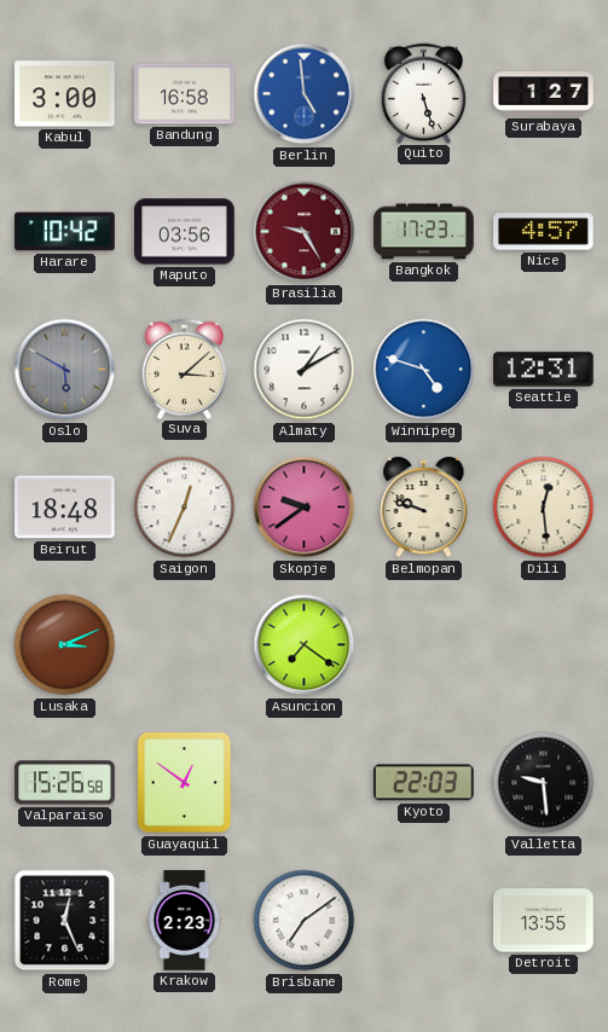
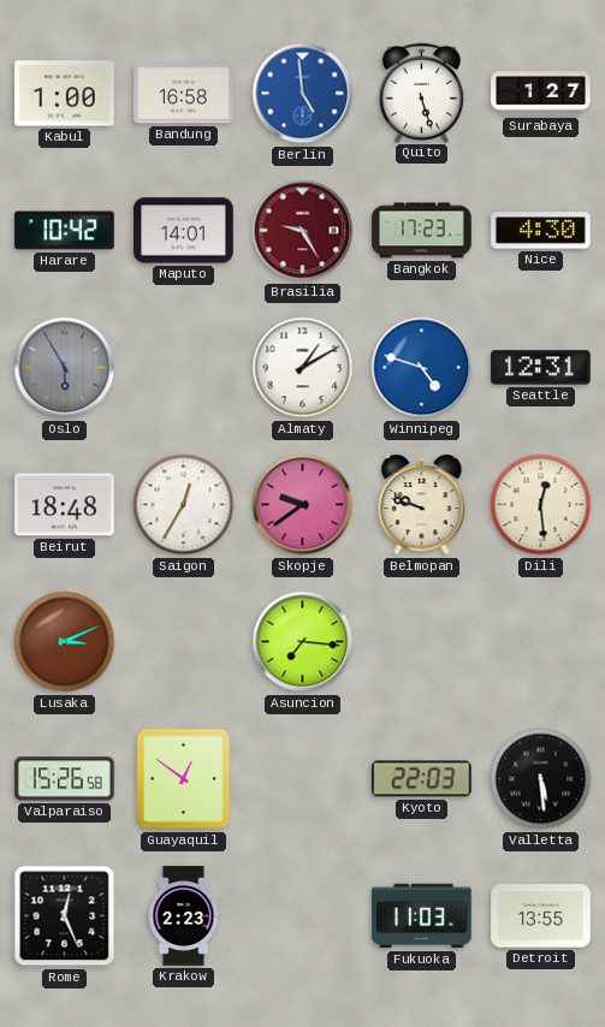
Kabul: 3:00 -> 1:00 (65, 94)
Maputo: 03:56 -> 14:01 (184, 231)
Nice: 4:57 -> 4:30 (541, 231)
Oslo: 5:50 -> 5:55 (65, 368)
Suva: 3:08 -> none (185, 369)
Saigon: 12:34 -> 12:35 (184, 505)
Asuncion: 7:21 -> 7:16 (303, 642)
Valletta: 9:29 -> 5:29 (541, 779)
Brisbane: 7:09 -> none (305, 921)
Fukuoka: none -> 11:03 (422, 916)
